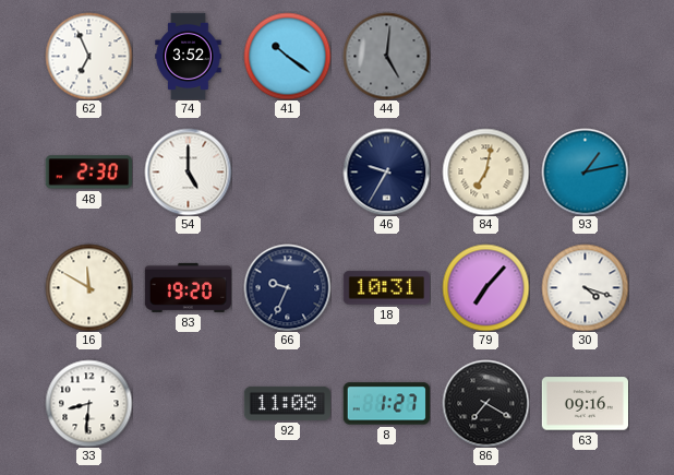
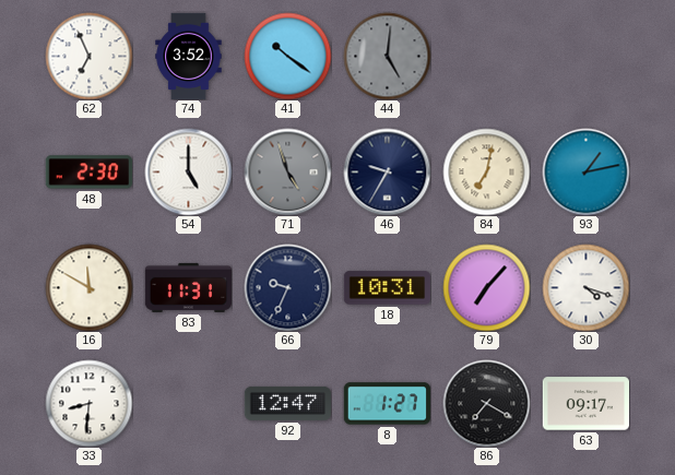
71: none -> 4:57 (287, 171)
83: 19:20 -> 11:31 (188, 287)
92: 11:08 -> 12:47 (287, 403)
63: 09:16 -> 09:17 (585, 404)
